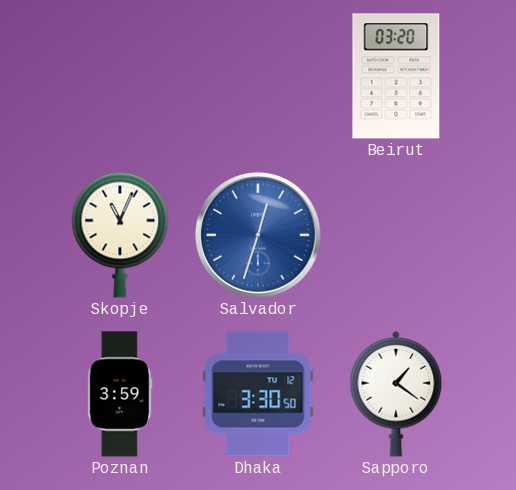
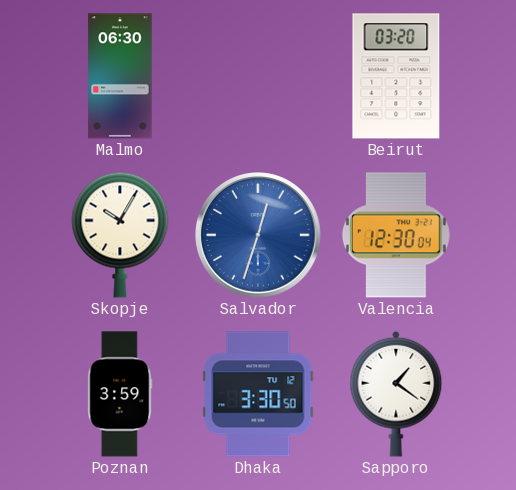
Malmo: none -> 06:30 (120, 76)
Skopje: 11:04 -> 10:05 (120, 235)
Valencia: none -> 12:30 (396, 235)
